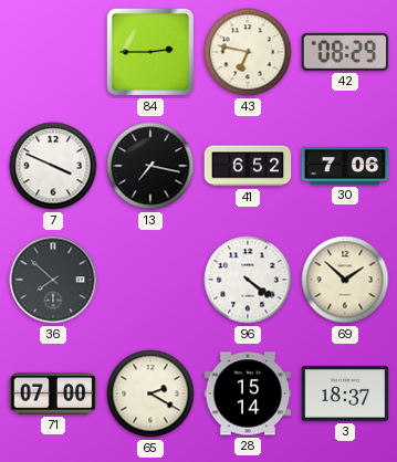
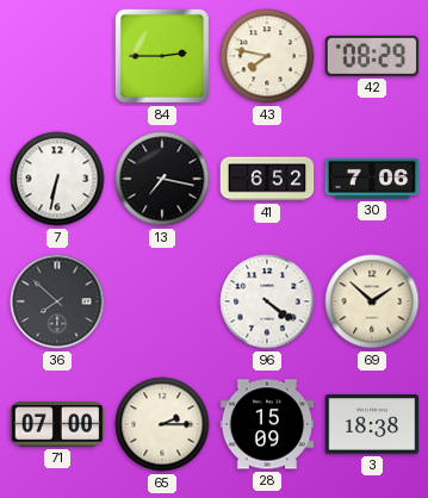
43: 6:47 -> 7:47 (267, 56)
7: 3:49 -> 6:32 (57, 179)
65: 2:20 -> 2:15 (162, 424)
28: 15:14 -> 15:09 (267, 424)
3: 18:37 -> 18:38 (372, 424)
